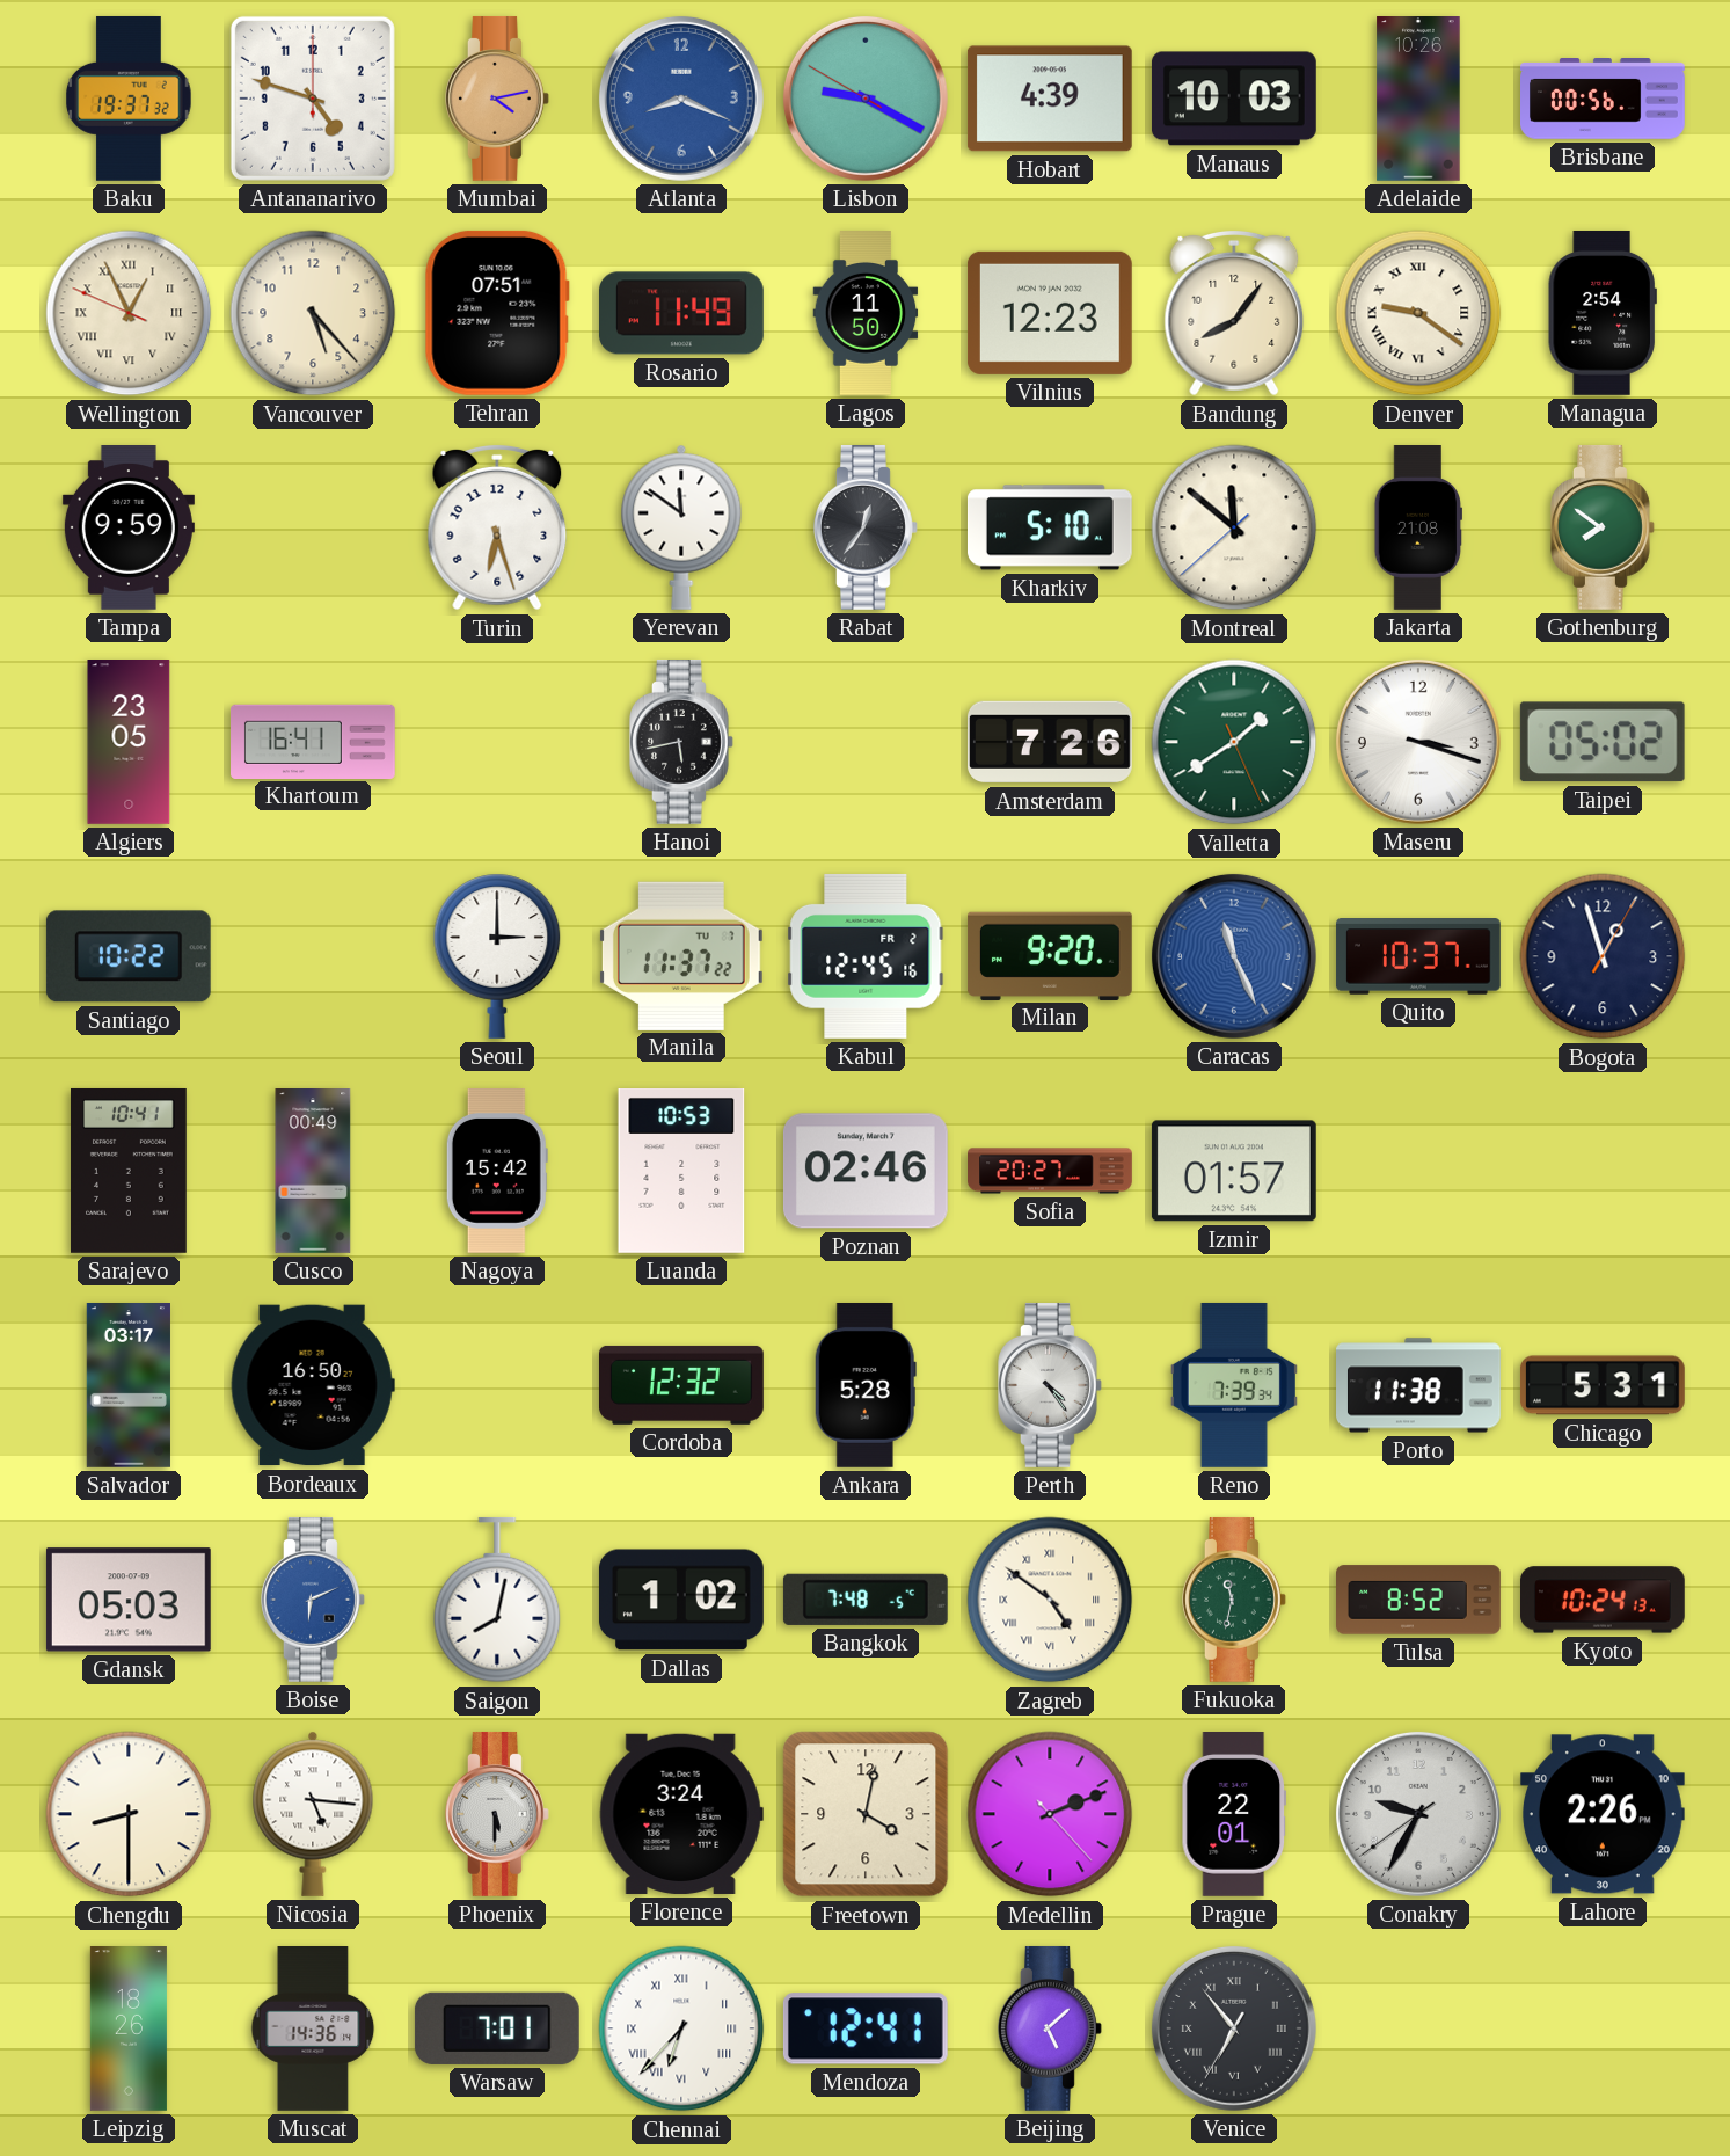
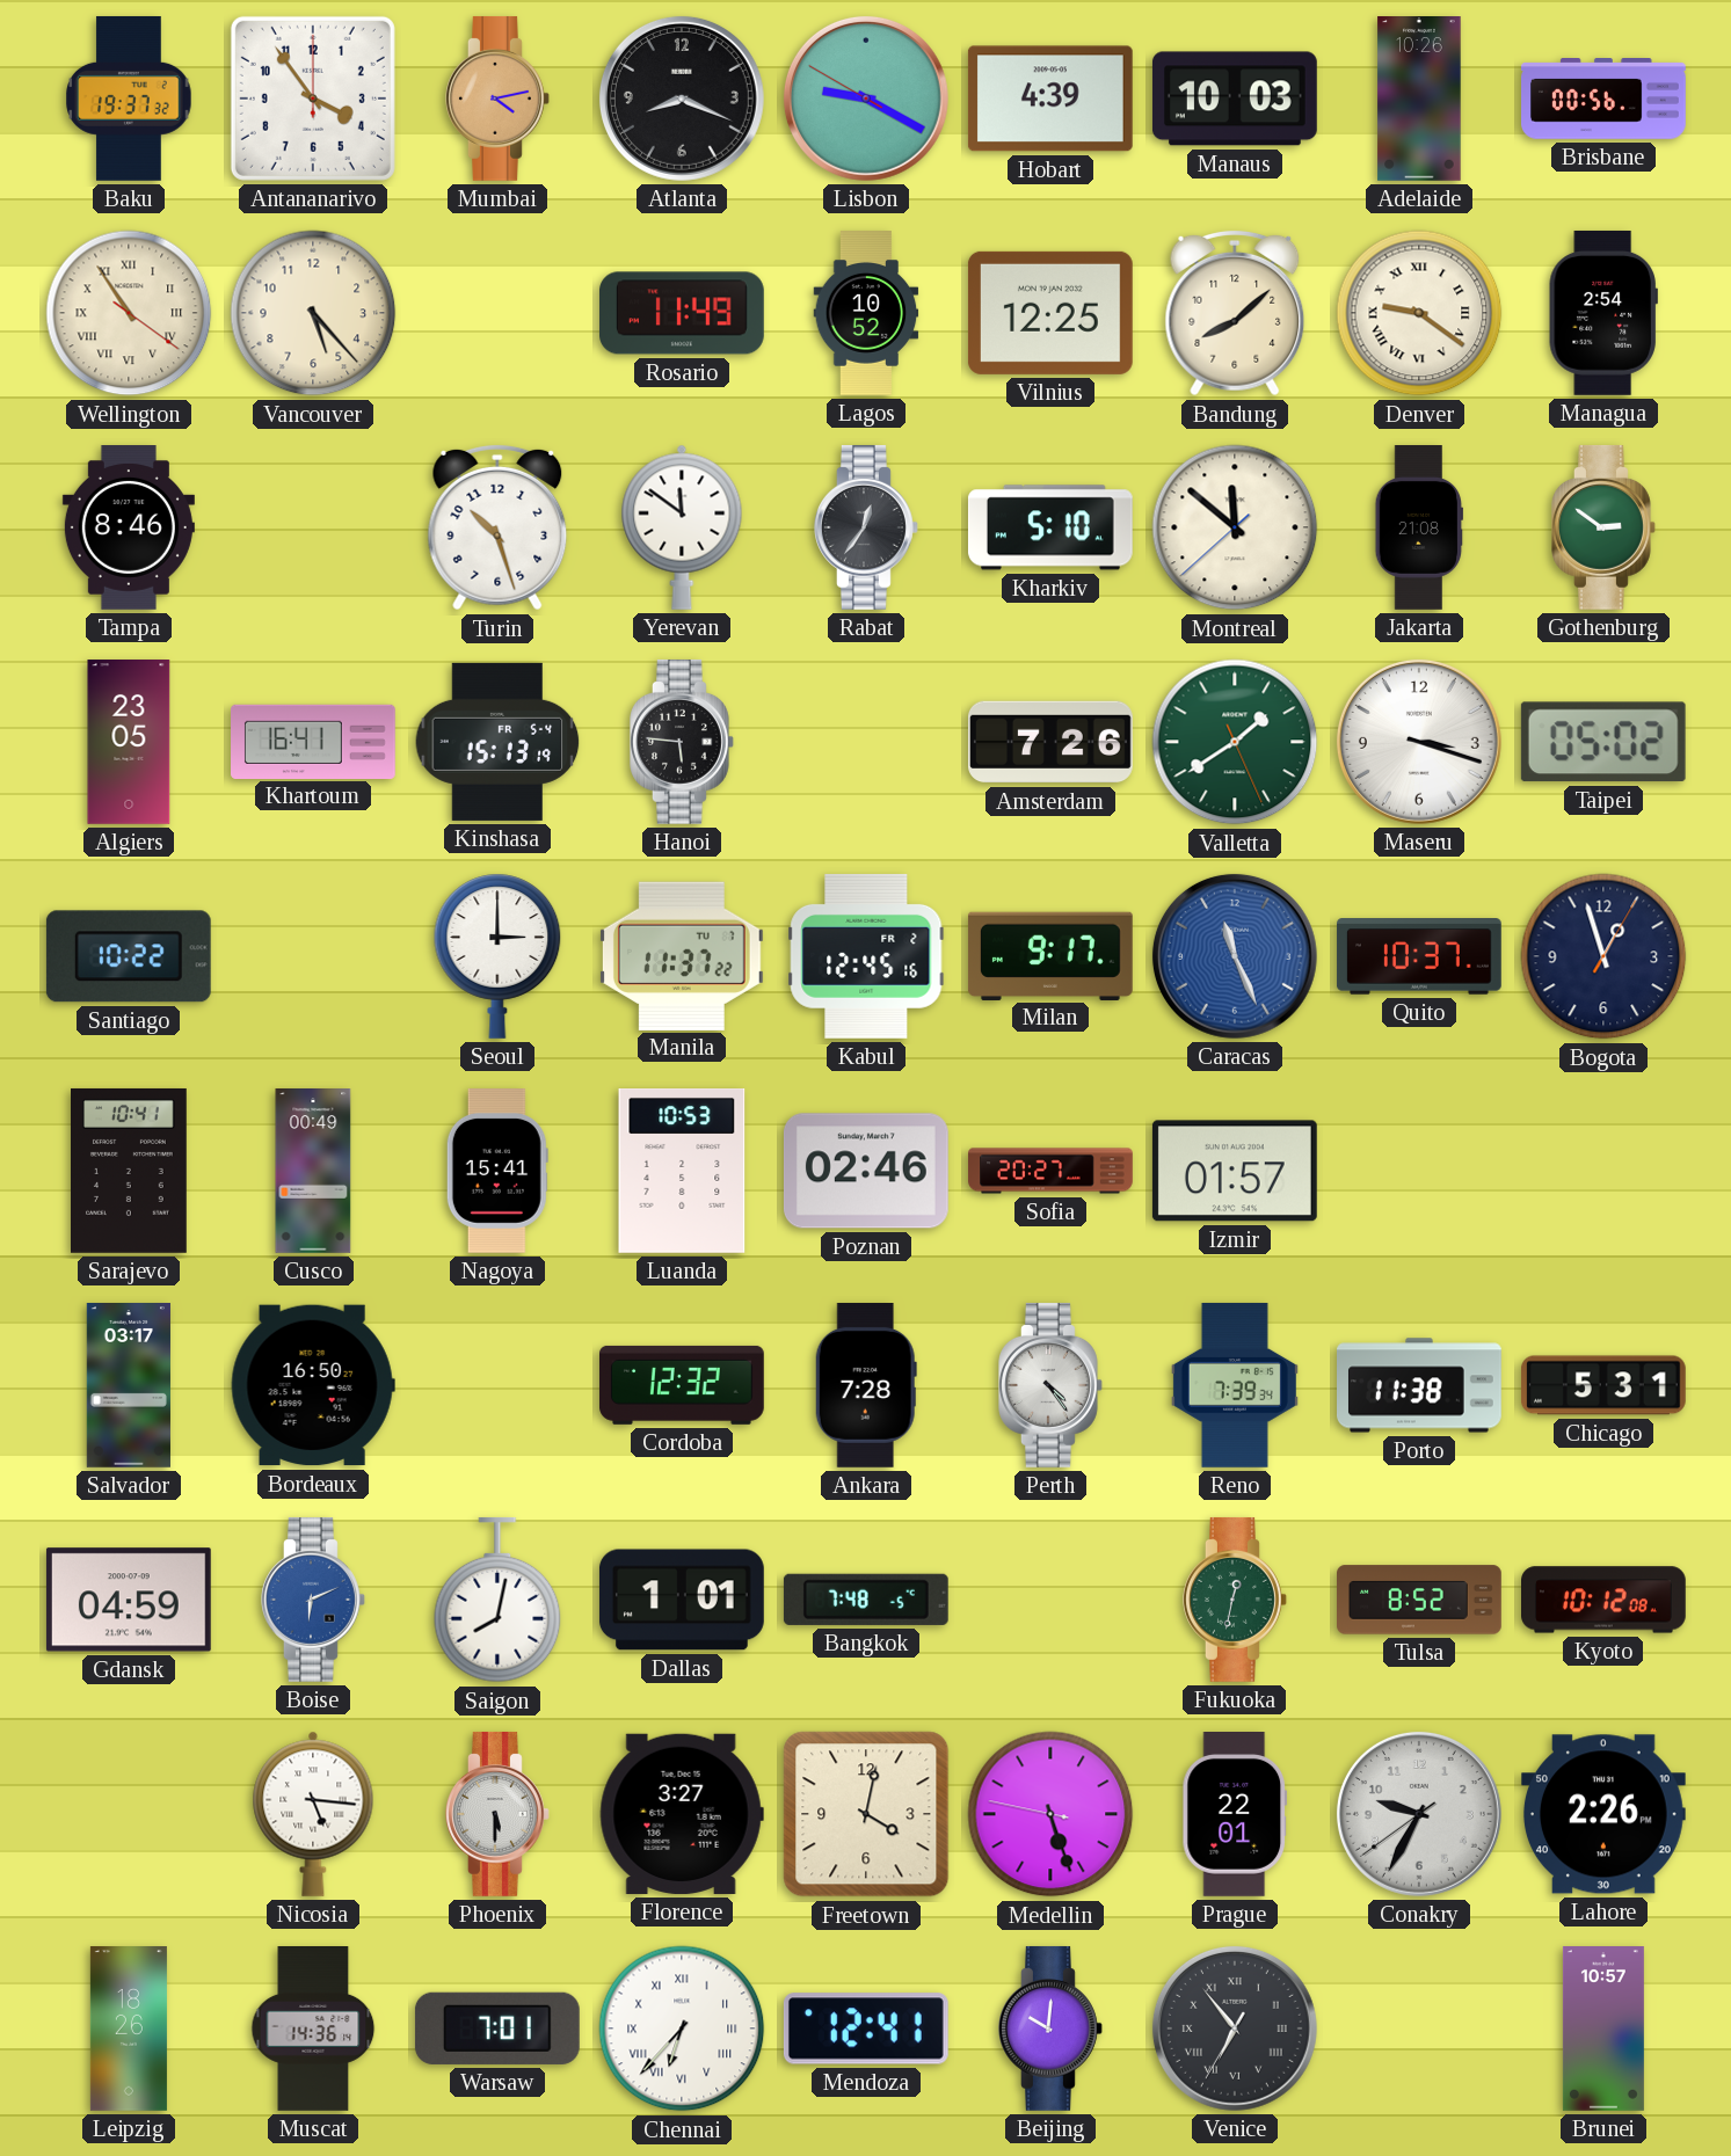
Antananarivo: 4:48 -> 3:54 (313, 99)
Atlanta dial: blue -> black (682, 99)
Wellington: 12:55 -> 10:54 (129, 313)
Tehran: 07:51 -> none (497, 313)
Lagos: 11:50 -> 10:52 (866, 314)
Vilnius: 12:23 -> 12:25 (1050, 313)
Bandung: 8:06 -> 8:08 (1235, 313)
Tampa: 9:59 -> 8:46 (129, 529)
Turin: 6:27 -> 10:27 (497, 527)
Gothenburg: 7:51 -> 2:51 (1605, 527)
Kinshasa: none -> 15:13 (497, 742)
Hanoi: 5:43 -> 5:46 (683, 742)
Milan: 9:20 -> 9:17 (1050, 955)
Nagoya: 15:42 -> 15:41 (497, 1172)
Ankara: 5:28 -> 7:28 (866, 1386)
Gdansk: 05:03 -> 04:59 (129, 1600)
Dallas: 1:02 -> 1:01 (682, 1600)
Zagreb: 4:51 -> none (1050, 1600)
Fukuoka: 11:32 -> 12:32 (1236, 1600)
Kyoto: 10:24 -> 10:12 (1605, 1600)
Chengdu: 8:30 -> none (129, 1814)
Florence: 3:24 -> 3:27 (682, 1814)
Medellin: 2:11 -> 5:26 (1050, 1814)
Beijing: 5:08 -> 10:01 (1052, 2028)
Brunei: none -> 10:57 (1603, 2030)
